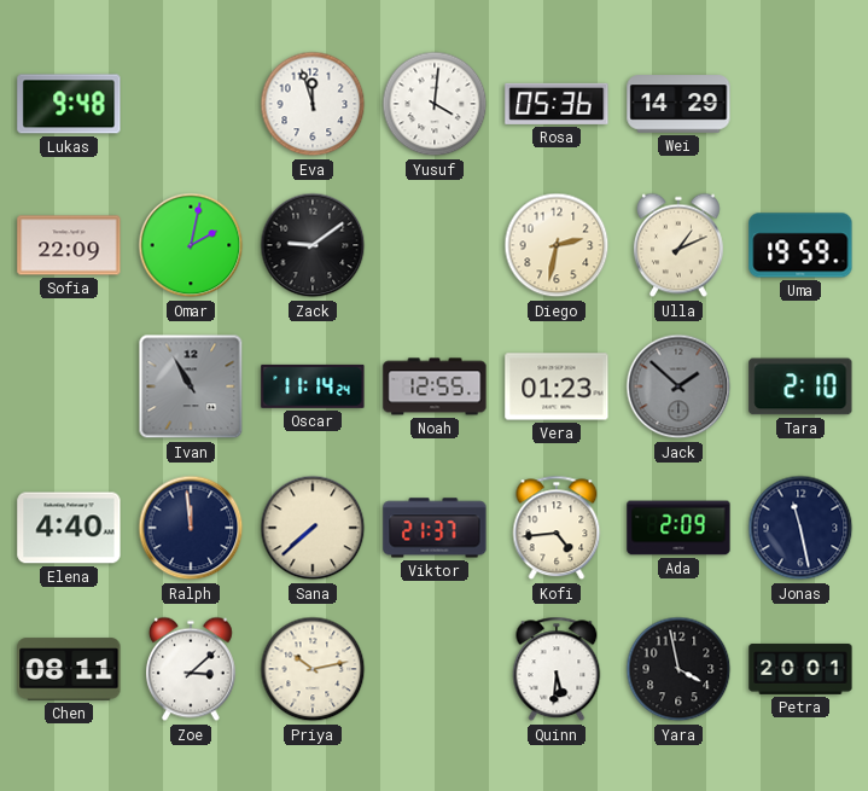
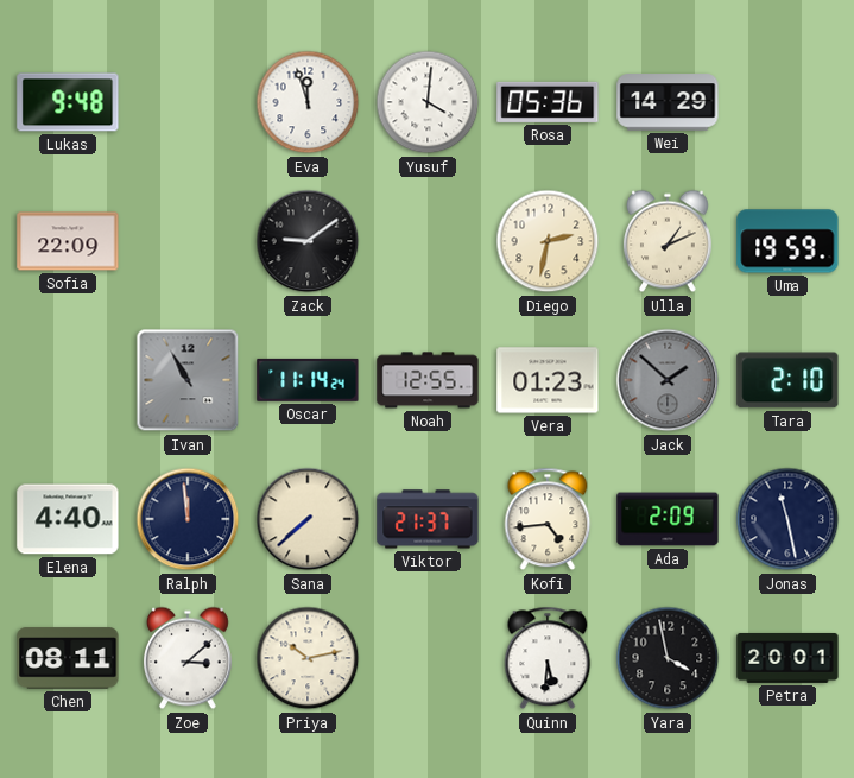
Omar: 2:02 -> none (191, 245)
